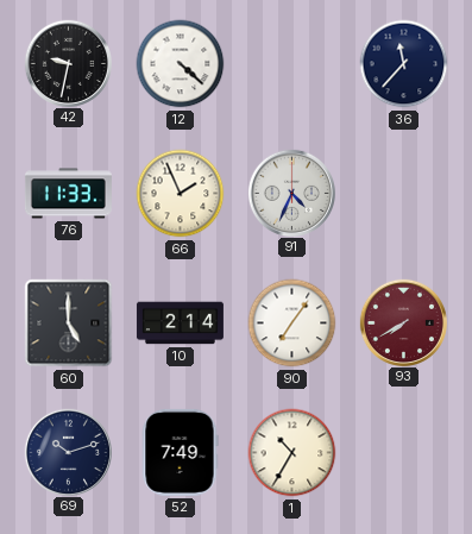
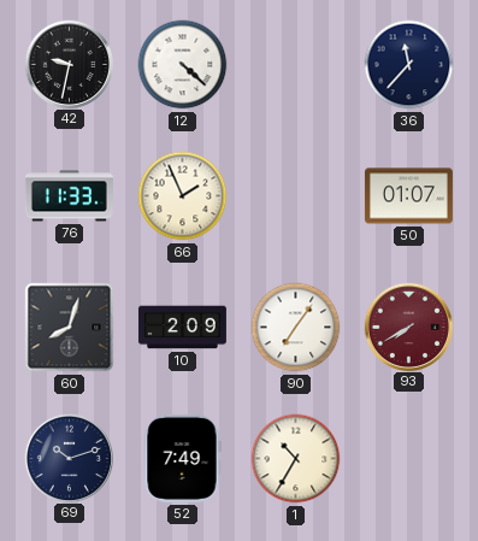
91: 4:34 -> none (291, 193)
50: none -> 01:07 (408, 196)
60: 5:00 -> 8:03 (70, 328)
10: 2:14 -> 2:09 (182, 328)
